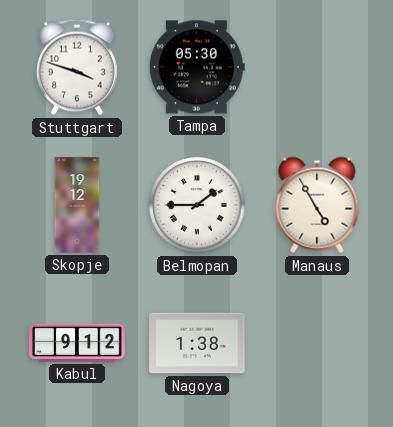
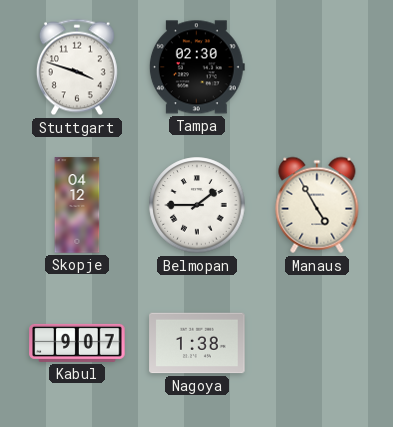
Tampa: 05:30 -> 02:30 (197, 67)
Skopje: 19:12 -> 04:12 (77, 205)
Kabul: 9:12 -> 9:07 (77, 343)
